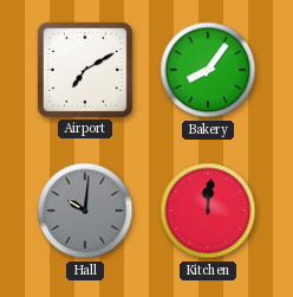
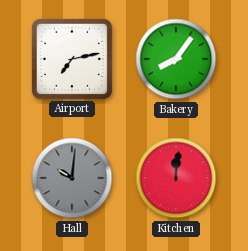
Airport: 7:10 -> 7:13 (72, 59)
